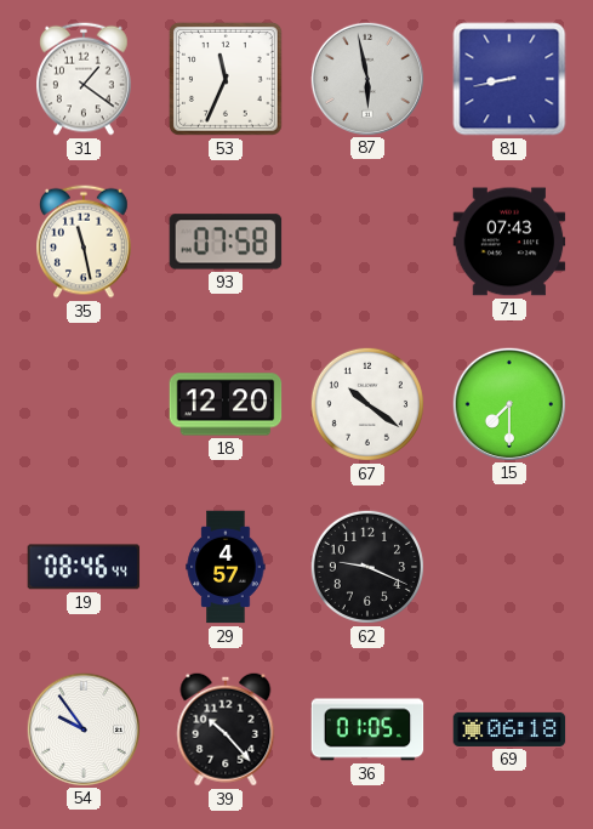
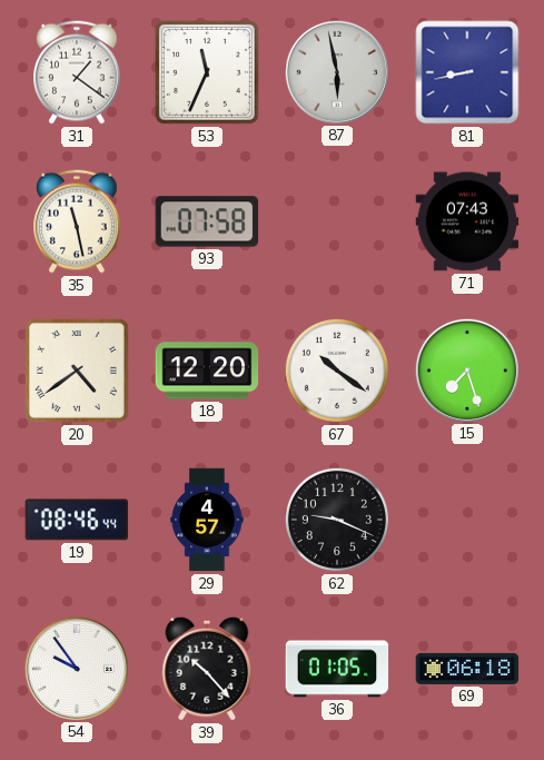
20: none -> 4:39 (77, 371)
15: 7:30 -> 7:27 (466, 369)
